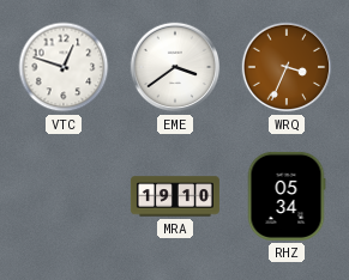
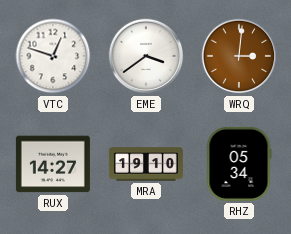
WRQ: 3:34 -> 3:01 (239, 56)
RUX: none -> 14:27 (53, 164)
